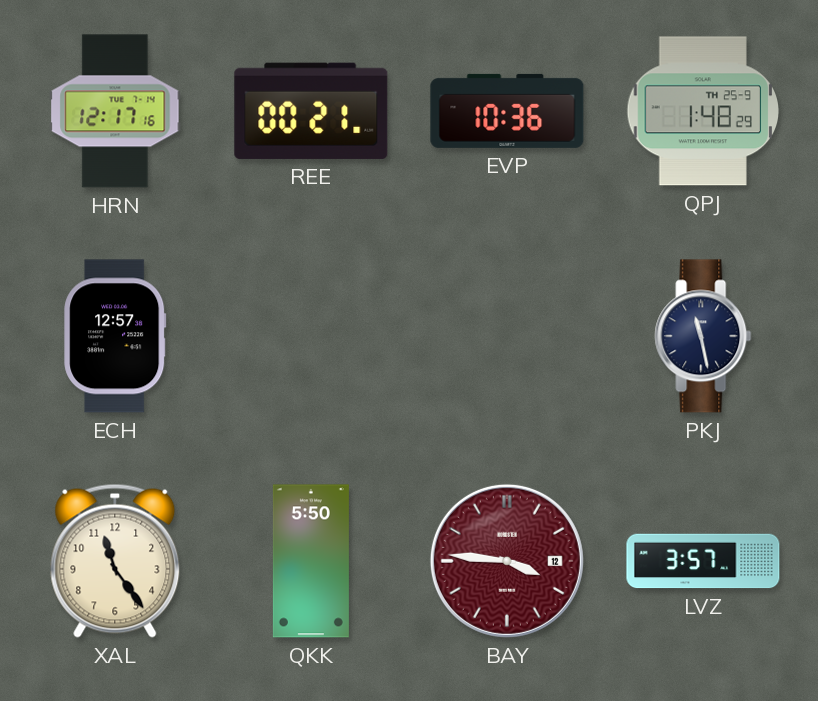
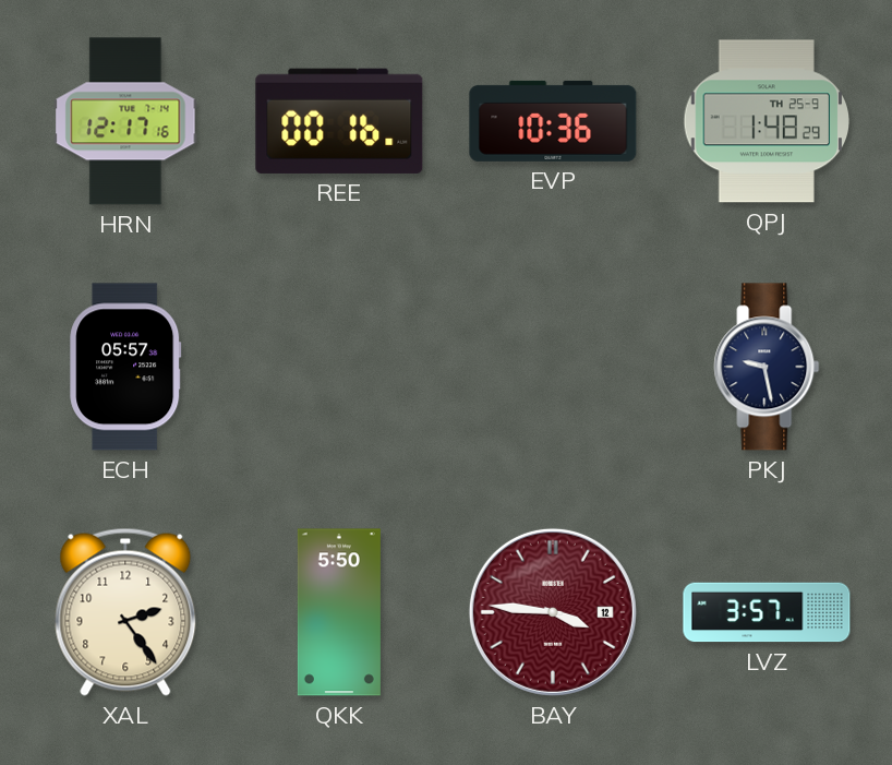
REE: 00:21 -> 00:16 (339, 121)
ECH: 12:57 -> 05:57 (125, 367)
PKJ: 11:28 -> 9:28 (767, 367)
XAL: 11:24 -> 2:24 (125, 612)
